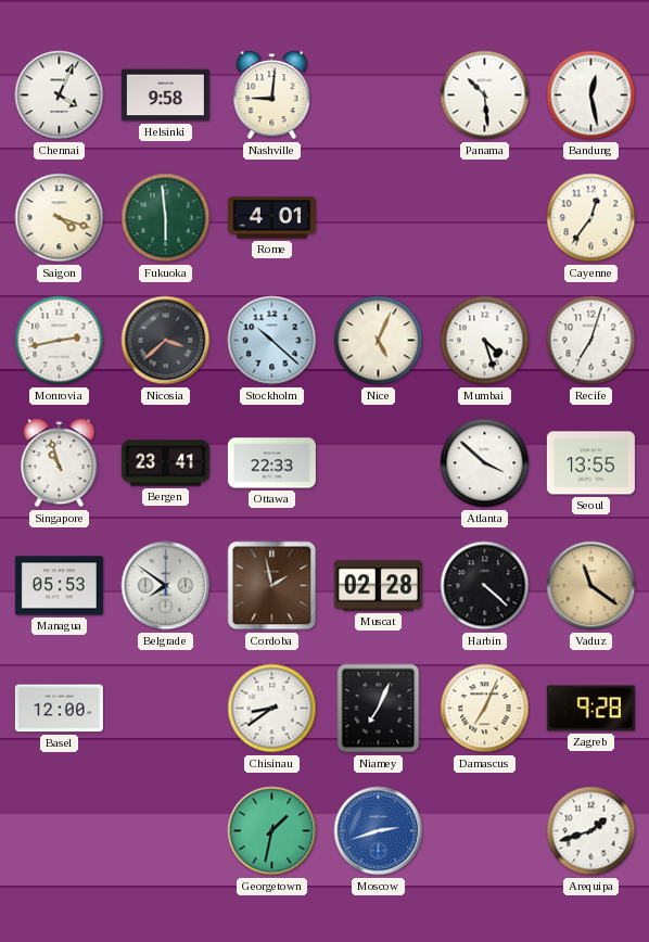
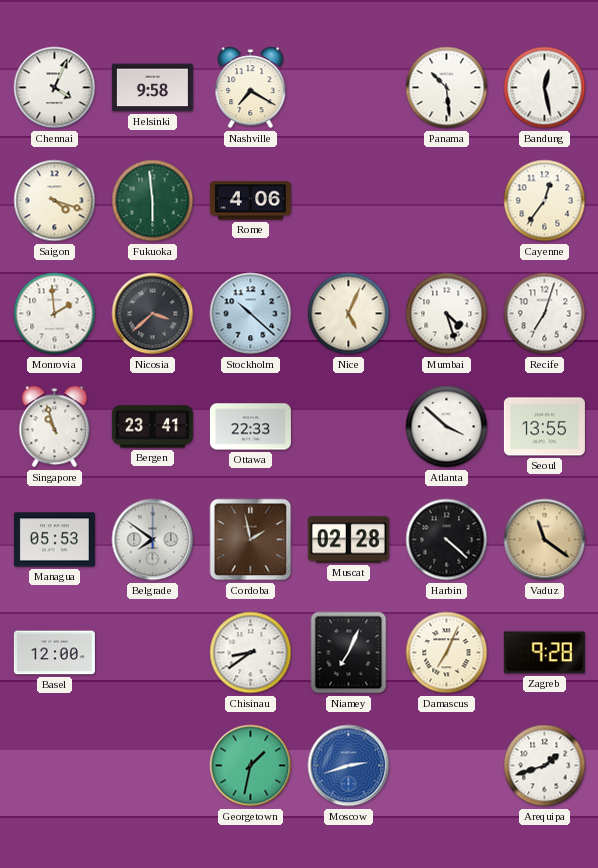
Nashville: 9:01 -> 7:20 (251, 88)
Rome: 4:01 -> 4:06 (250, 201)
Monrovia: 2:43 -> 1:59 (55, 314)
